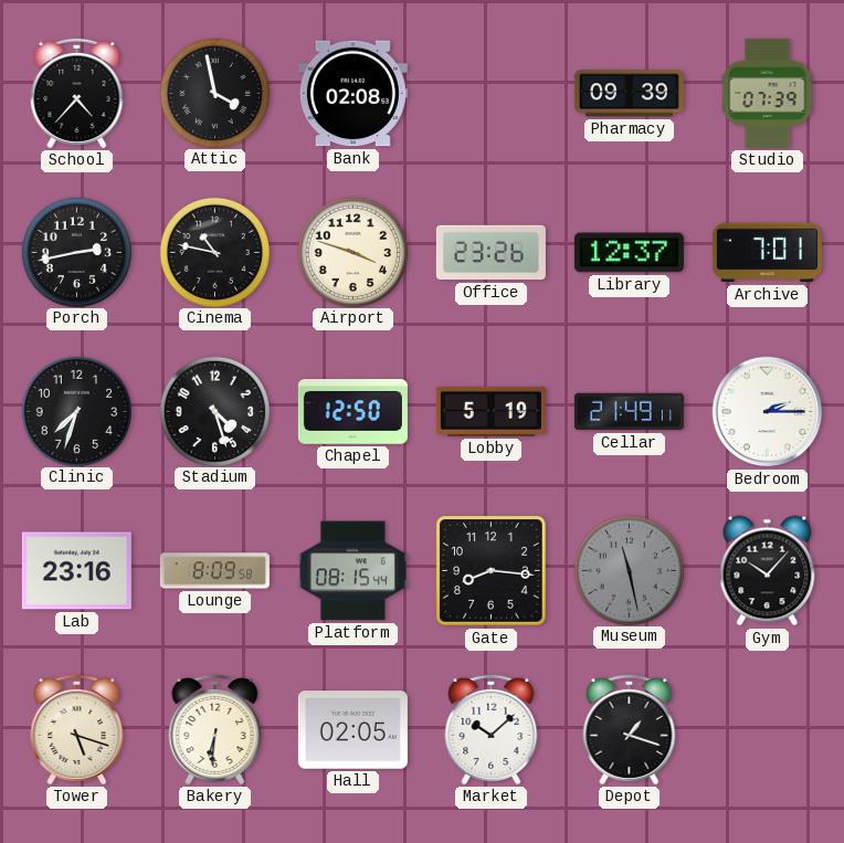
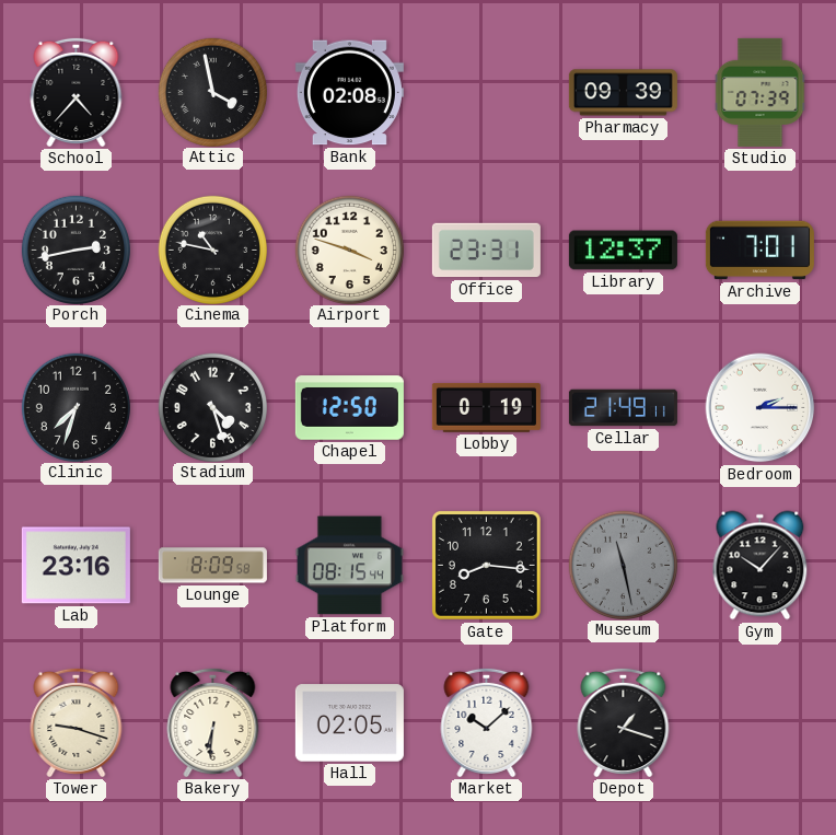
Office: 23:26 -> 23:31 (486, 251)
Lobby: 5:19 -> 0:19 (486, 407)
Tower: 5:18 -> 9:18 (77, 722)
